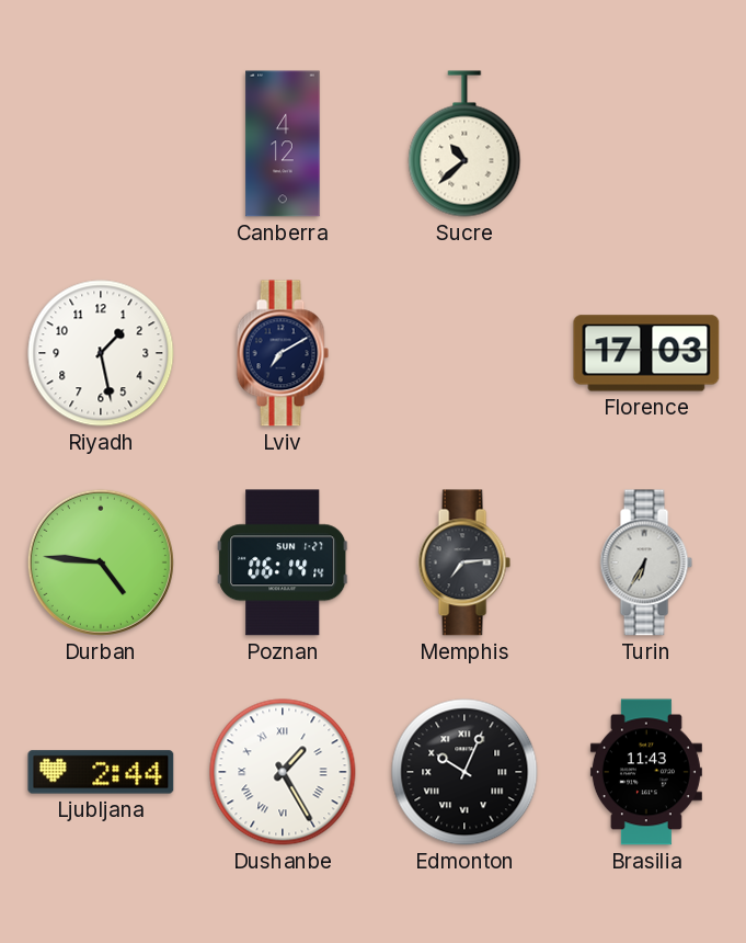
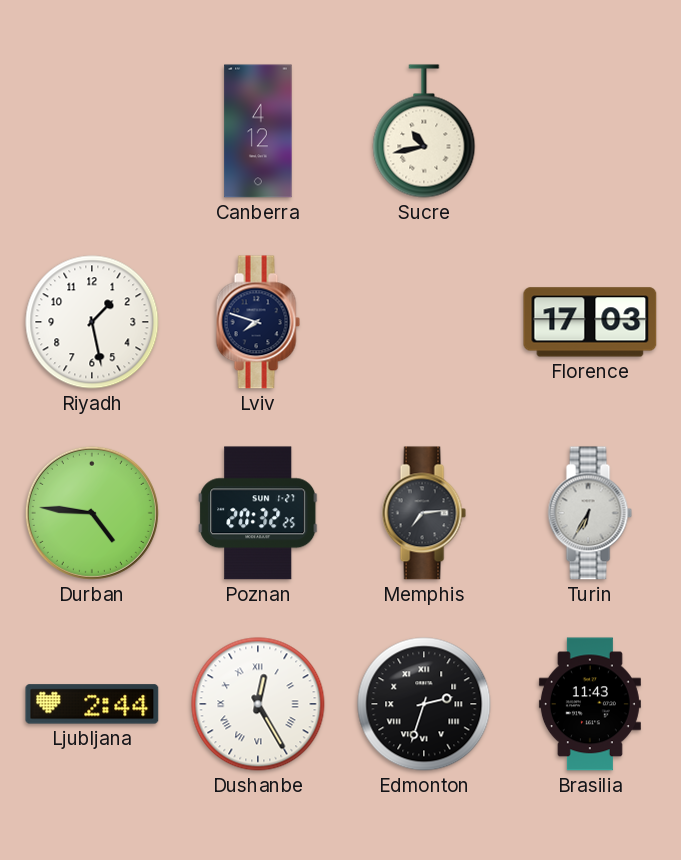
Sucre: 10:38 -> 10:43 (424, 131)
Lviv: 7:10 -> 7:48 (258, 322)
Poznan: 06:14 -> 20:32 (258, 513)
Dushanbe: 1:25 -> 12:25 (258, 704)
Edmonton: 10:04 -> 2:33 (424, 704)
